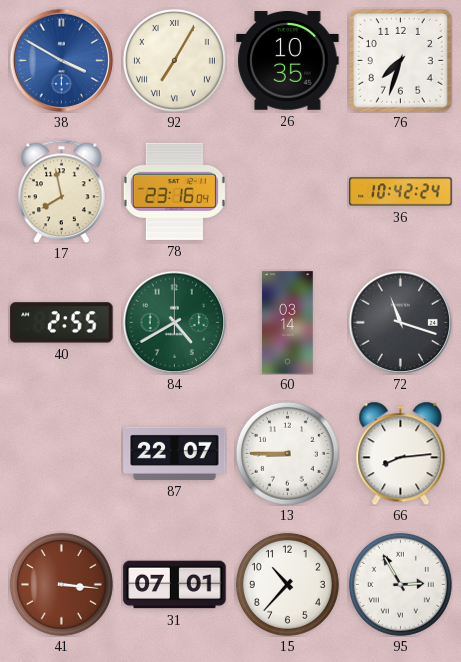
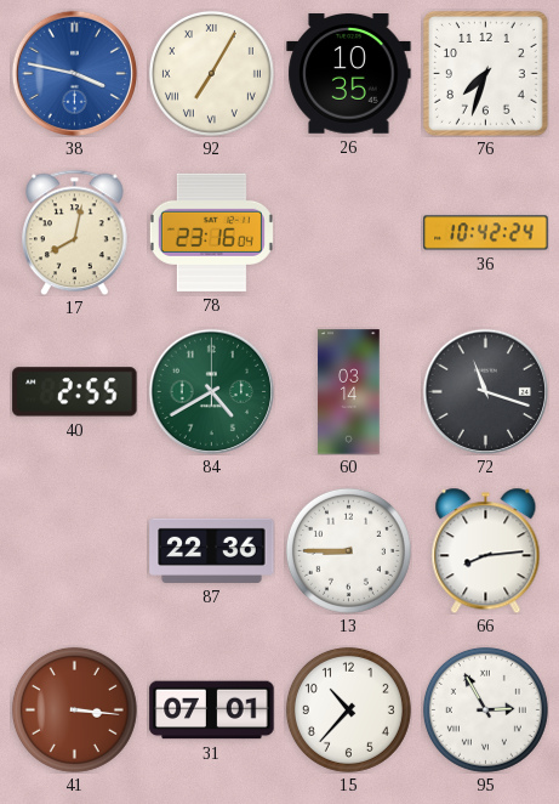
38: 3:50 -> 3:47 (74, 73)
17: 7:58 -> 8:02 (75, 232)
87: 22:07 -> 22:36 (212, 550)
